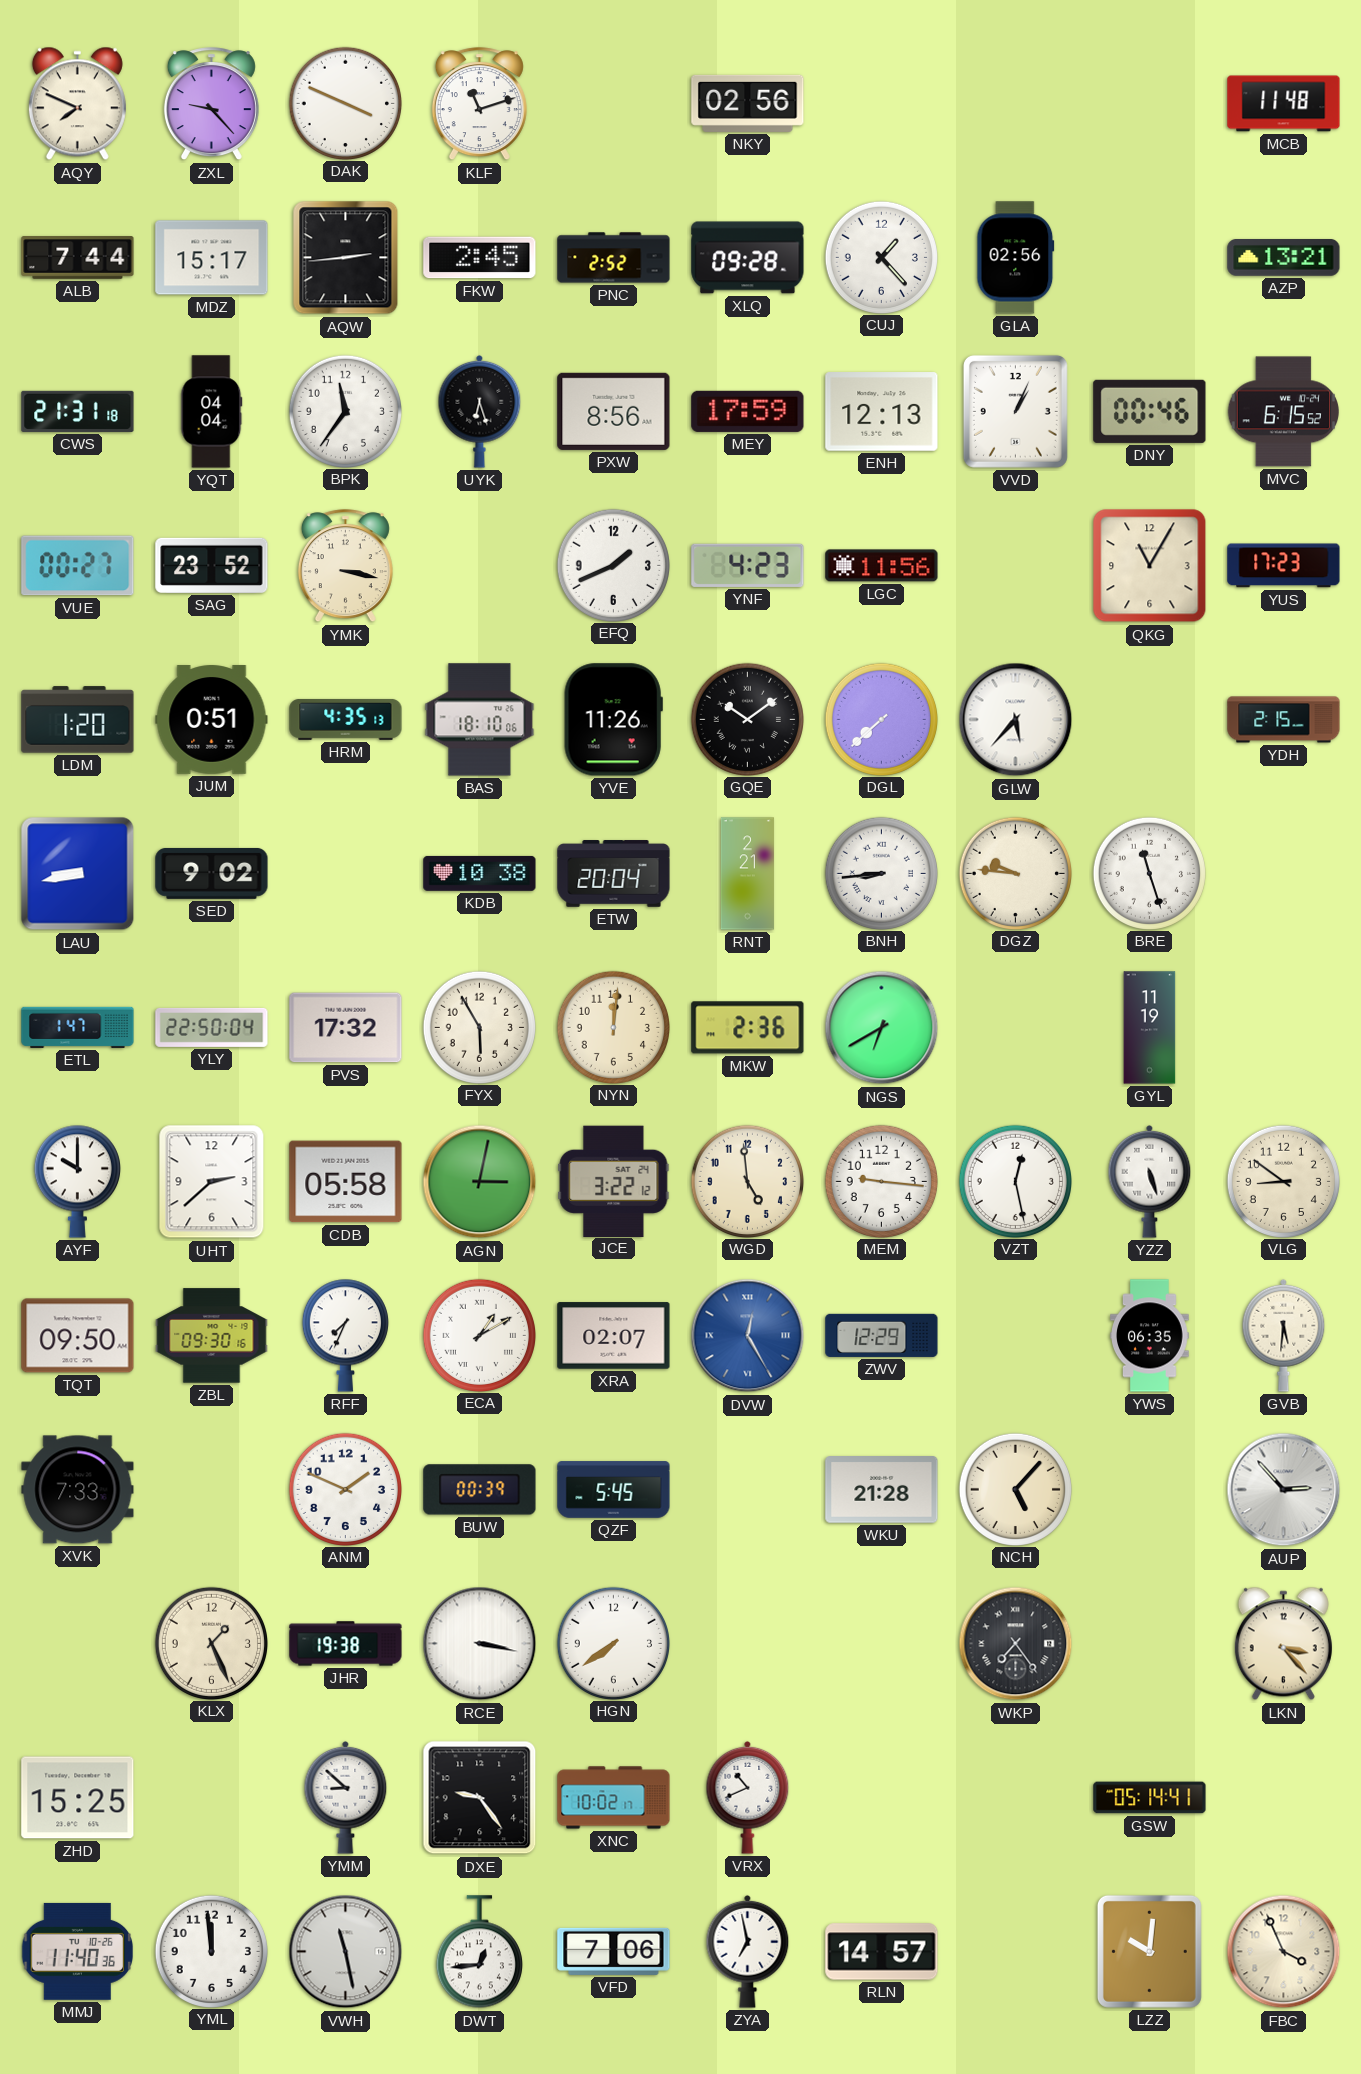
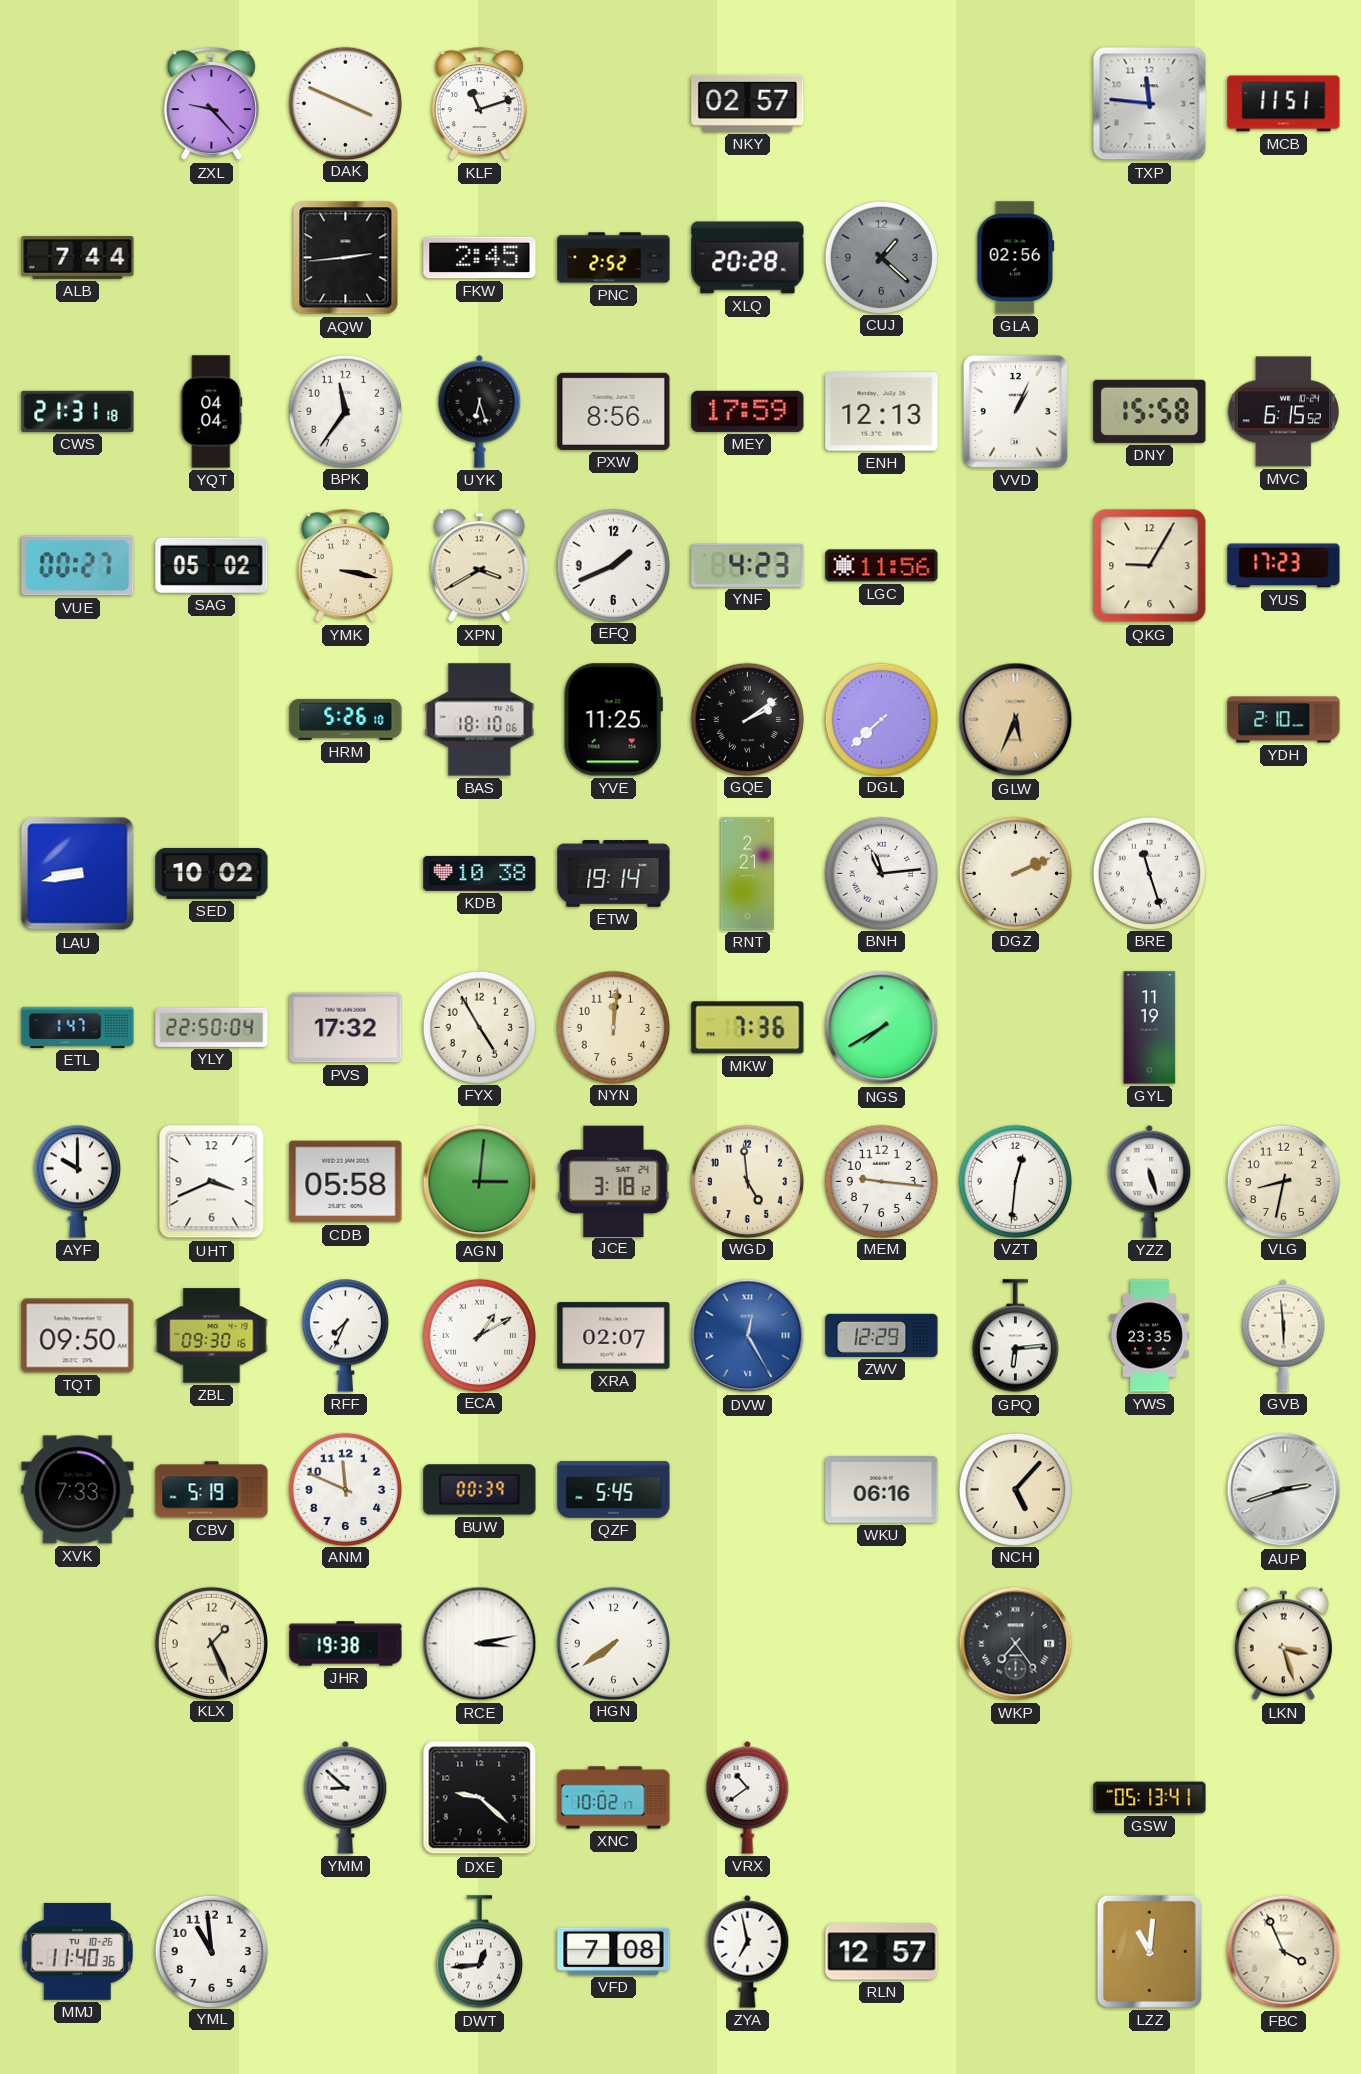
AQY: 7:49 -> none (77, 104)
NKY: 02:56 -> 02:57 (748, 103)
TXP: none -> 11:46 (1150, 104)
MCB: 11:48 -> 11:51 (1284, 104)
MDZ: 15:17 -> none (212, 258)
XLQ: 09:28 -> 20:28 (748, 258)
CUJ: 1:23 -> 1:22 (881, 257)
CUJ dial: white -> grey (881, 257)
AZP: 13:21 -> none (1284, 258)
DNY: 00:46 -> 15:58 (1150, 411)
SAG: 23:52 -> 05:02 (212, 565)
XPN: none -> 3:40 (479, 566)
QKG: 11:05 -> 9:05 (1150, 566)
LDM: 1:20 -> none (78, 720)
JUM: 0:51 -> none (212, 720)
HRM: 4:35 -> 5:26 (346, 719)
YVE: 11:26 -> 11:25 (613, 720)
GQE: 10:09 -> 2:09 (747, 719)
GLW: 5:37 -> 5:34 (1016, 720)
GLW dial: white -> champagne (1016, 720)
YDH: 2:15 -> 2:10 (1284, 720)
SED: 9:02 -> 10:02 (212, 873)
ETW: 20:04 -> 19:14 (614, 874)
BNH: 8:44 -> 11:14 (881, 873)
DGZ: 9:46 -> 2:11 (1015, 873)
FYX: 5:55 -> 4:55 (479, 1027)
MKW: 2:36 -> 7:36 (748, 1028)
NGS: 6:40 -> 7:40 (882, 1028)
UHT: 2:38 -> 3:41 (212, 1182)
AGN: 3:02 -> 3:01 (480, 1182)
JCE: 3:22 -> 3:18 (614, 1181)
VZT: 12:28 -> 12:31 (1015, 1181)
VLG: 8:51 -> 8:32 (1283, 1181)
GPQ: none -> 6:14 (1015, 1336)
YWS: 06:35 -> 23:35 (1150, 1336)
GVB: 5:31 -> 5:59 (1284, 1335)
CBV: none -> 5:19 (212, 1490)
ANM: 1:49 -> 11:49 (345, 1489)
WKU: 21:28 -> 06:16 (882, 1490)
AUP: 2:53 -> 2:42 (1284, 1490)
RCE: 3:17 -> 3:13 (480, 1644)
LKN: 3:23 -> 3:27 (1283, 1644)
ZHD: 15:25 -> none (78, 1798)
DXE: 9:24 -> 9:22 (480, 1798)
VRX: 10:41 -> 10:39 (748, 1797)
GSW: 05:14 -> 05:13 (1150, 1798)
YML: 11:59 -> 10:59 (211, 1951)
VWH: 11:28 -> none (346, 1952)
VFD: 7:06 -> 7:08 (614, 1951)
RLN: 14:57 -> 12:57 (882, 1952)
LZZ: 10:01 -> 11:01 (1149, 1951)
